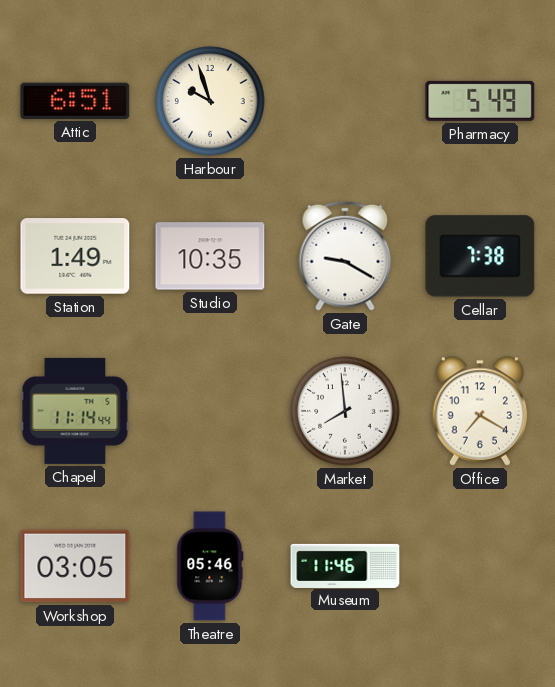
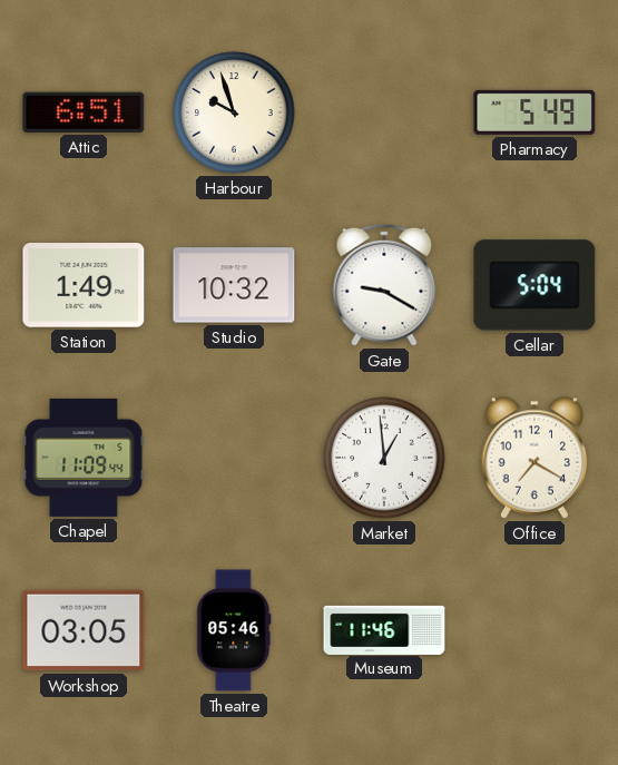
Studio: 10:35 -> 10:32 (234, 285)
Cellar: 7:38 -> 5:04 (534, 285)
Chapel: 11:14 -> 11:09 (84, 458)
Market: 7:59 -> 12:59 (384, 458)
